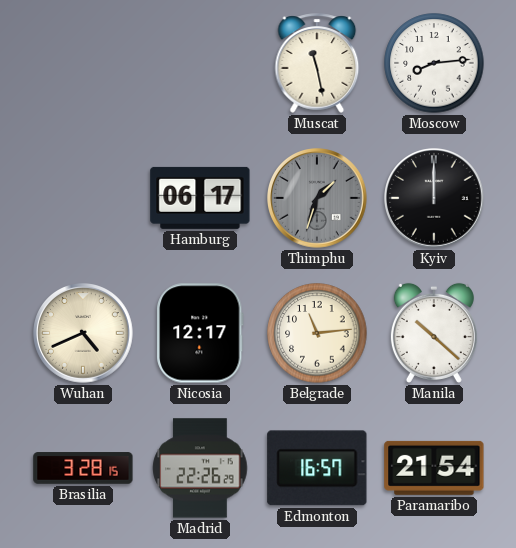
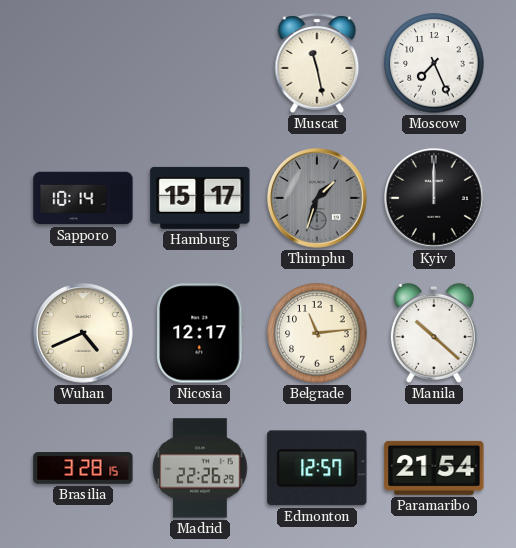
Moscow: 8:14 -> 7:26 (434, 63)
Sapporo: none -> 10:14 (83, 198)
Hamburg: 06:17 -> 15:17 (200, 198)
Edmonton: 16:57 -> 12:57 (317, 468)
